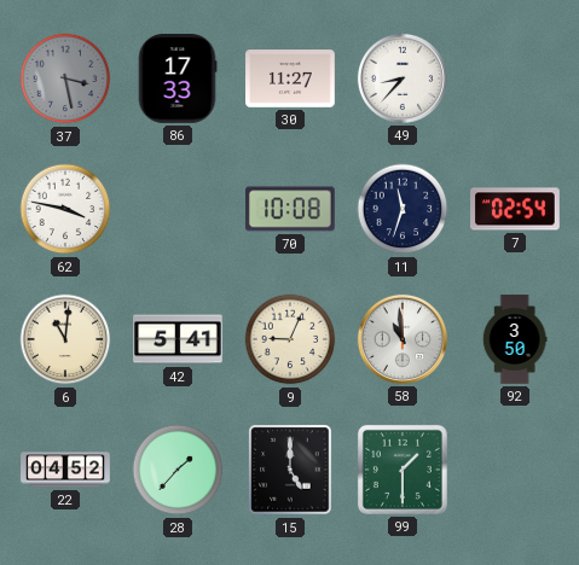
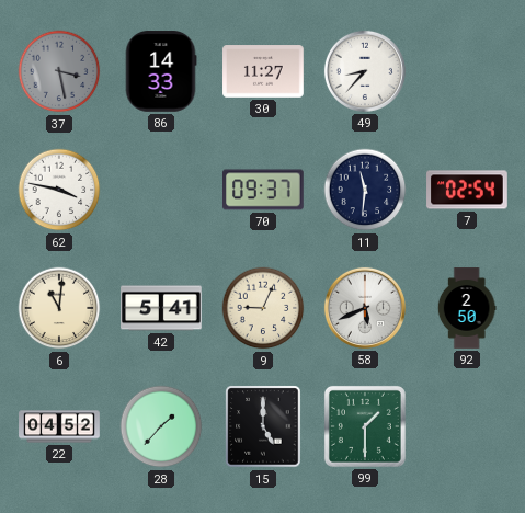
86: 17:33 -> 14:33 (161, 71)
70: 10:08 -> 09:37 (263, 190)
11: 11:33 -> 11:31 (365, 190)
58: 10:59 -> 5:41 (365, 308)
92: 3:50 -> 2:50 (467, 308)
